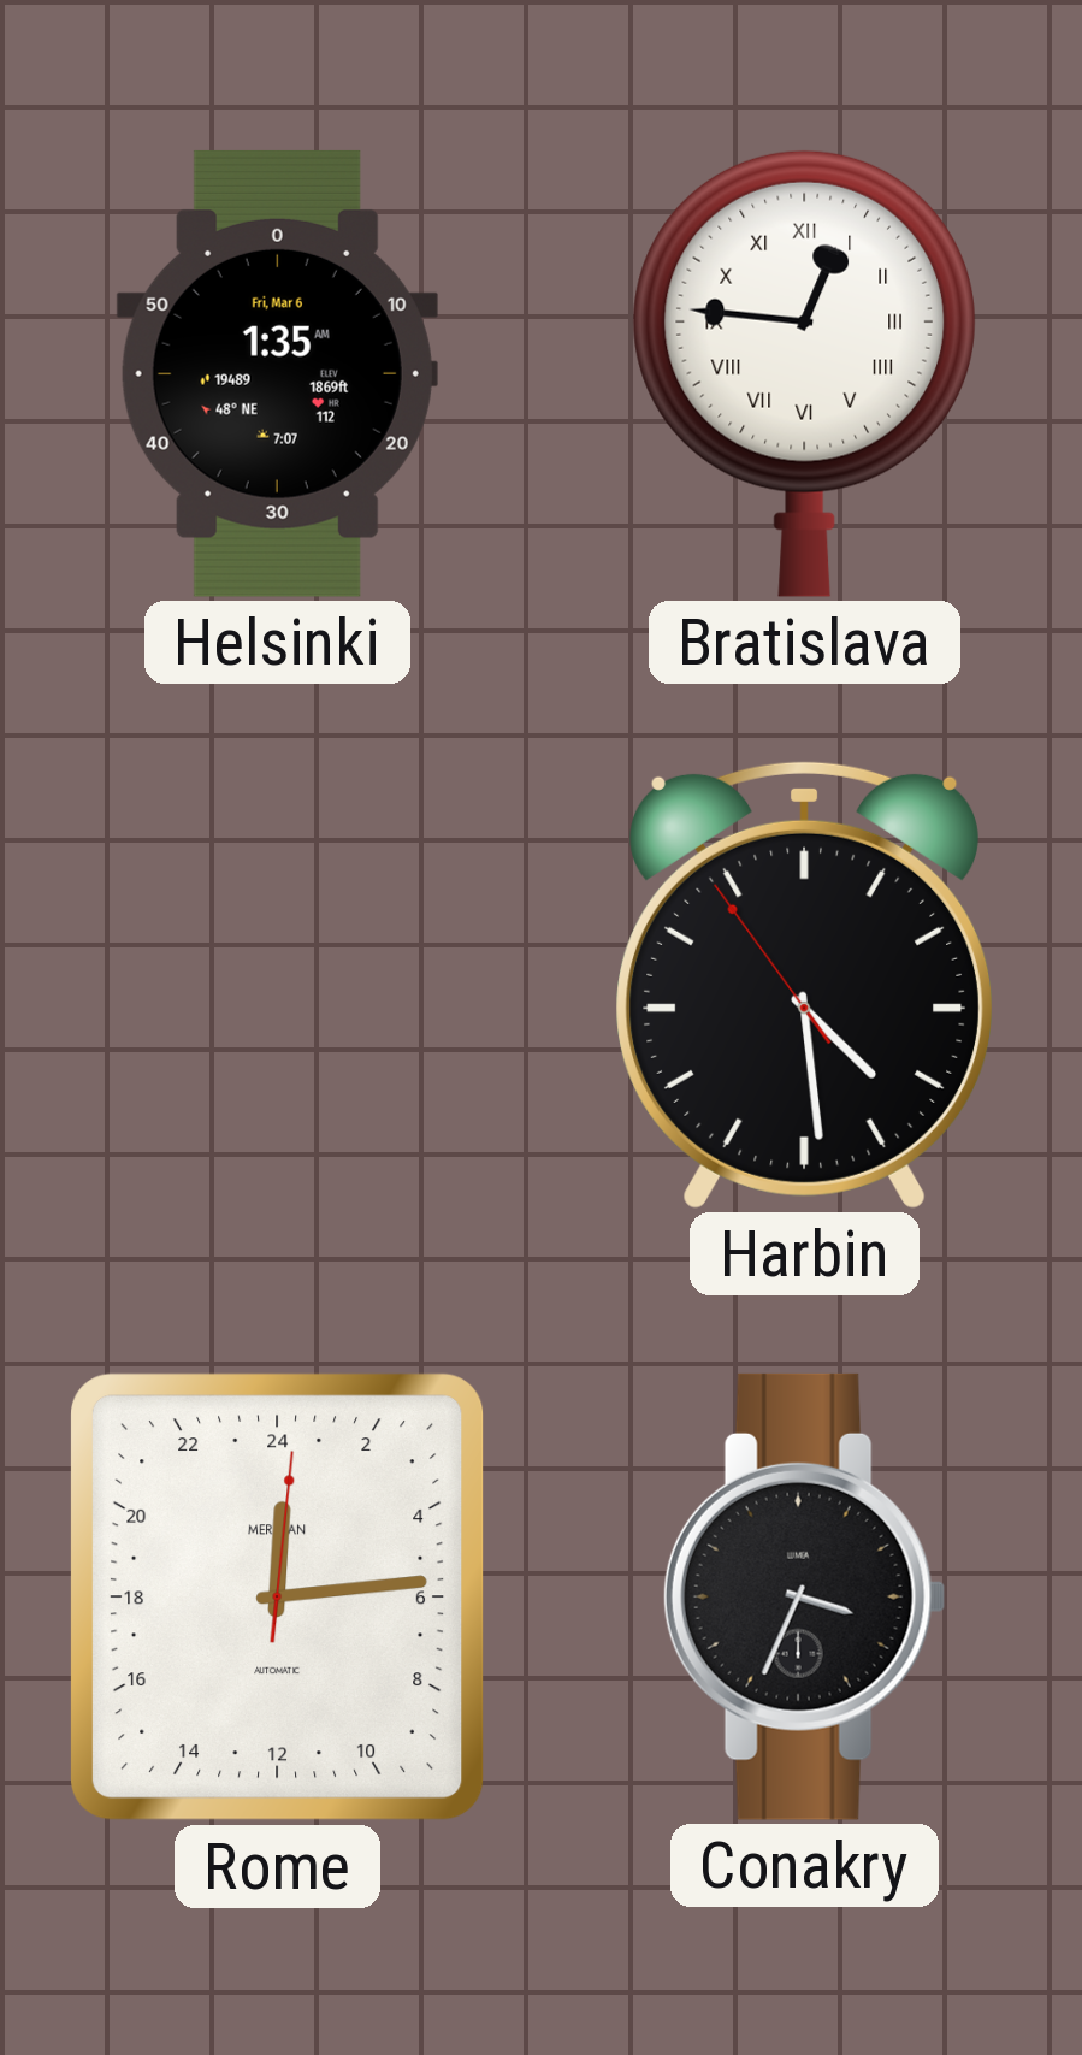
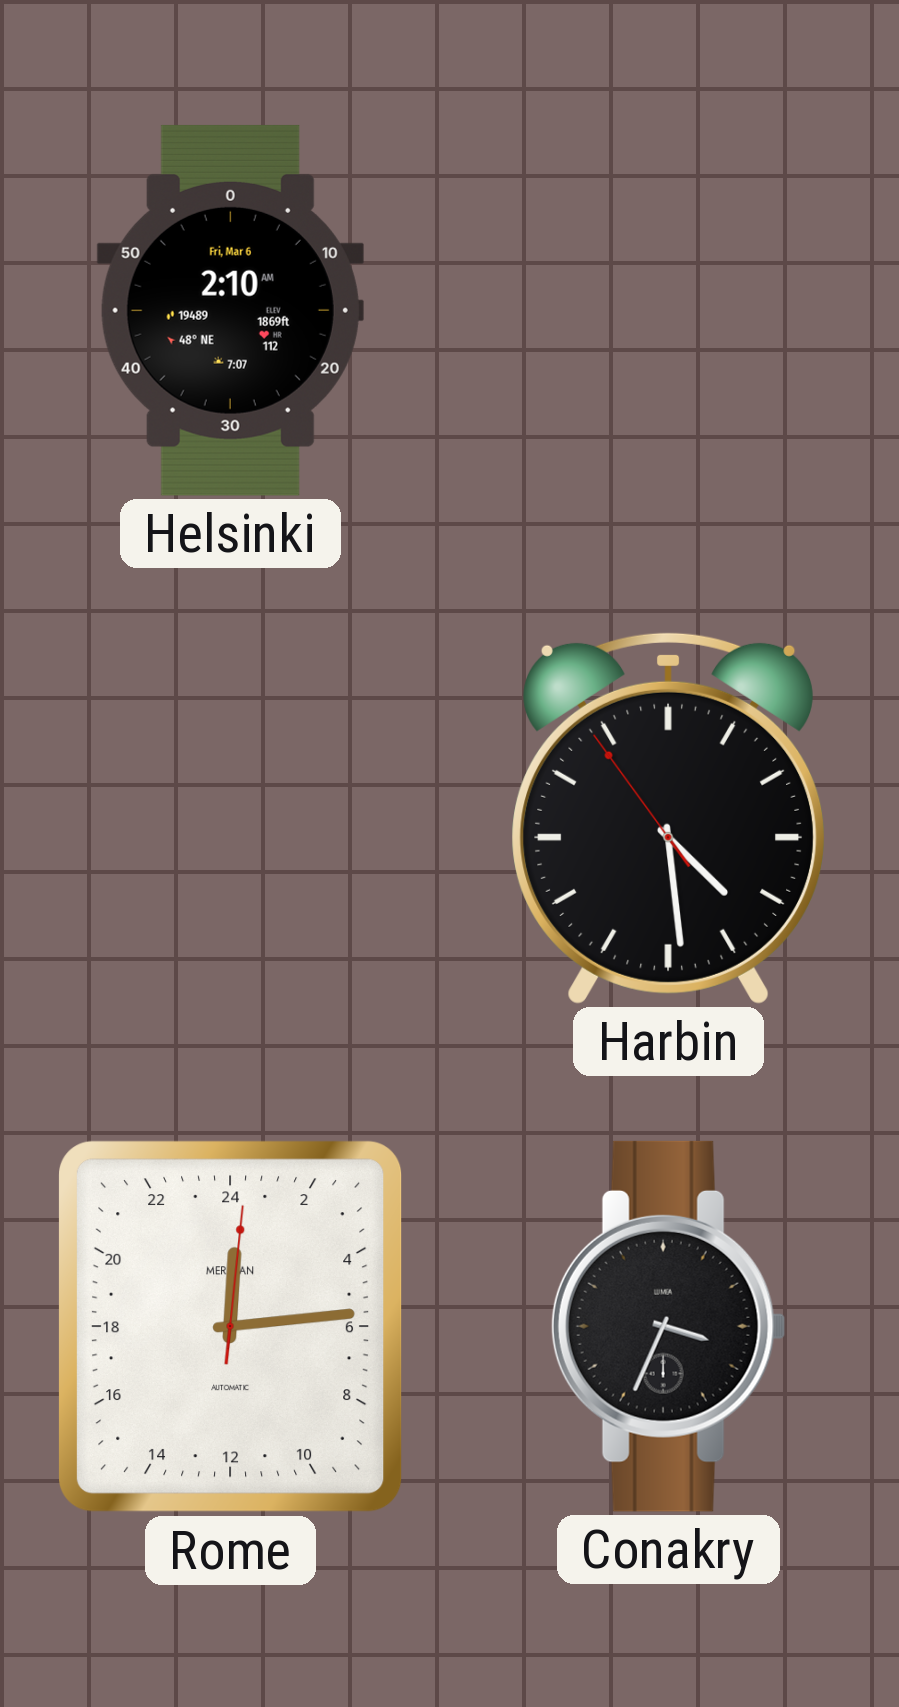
Helsinki: 1:35 -> 2:10 (230, 310)
Bratislava: 12:46 -> none (804, 373)
